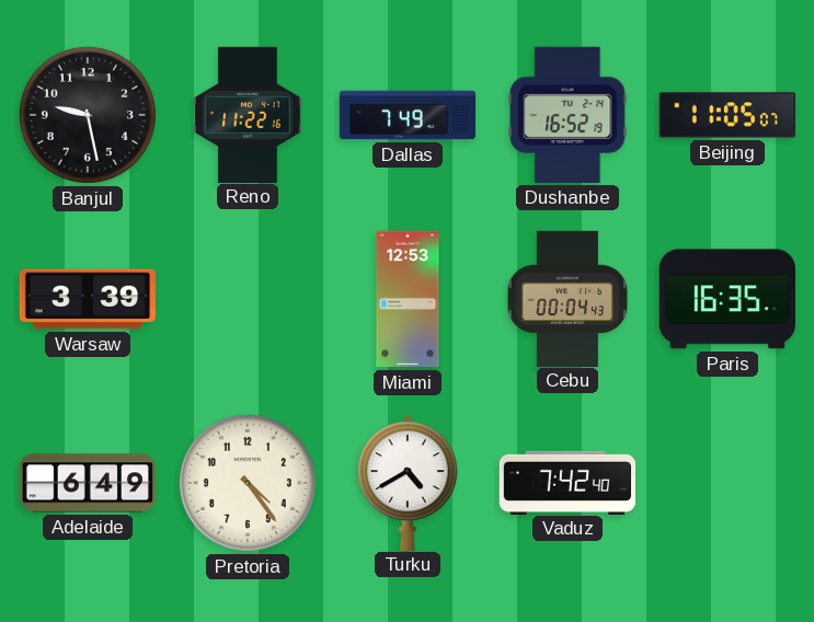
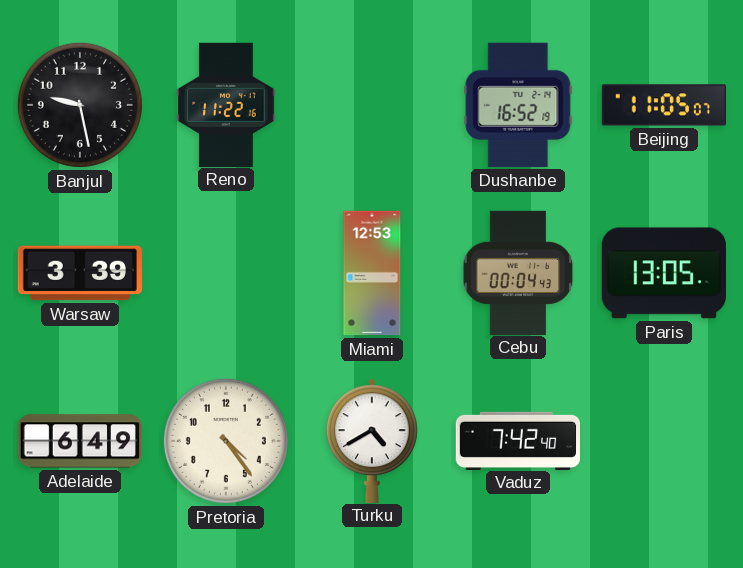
Dallas: 7:49 -> none (408, 115)
Paris: 16:35 -> 13:05 (664, 273)
